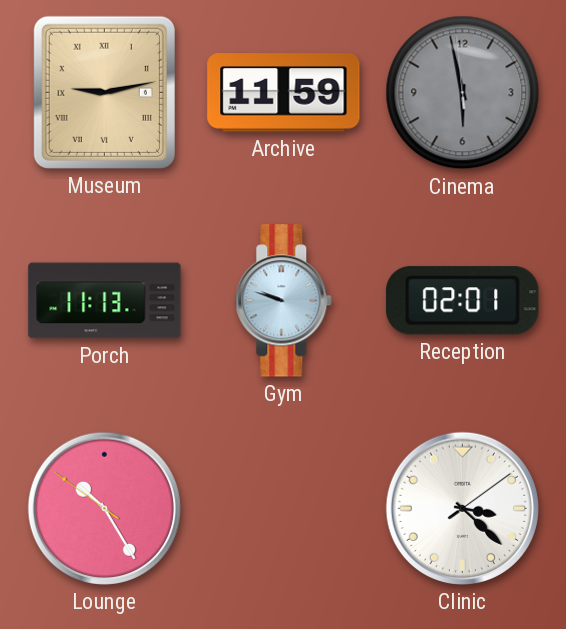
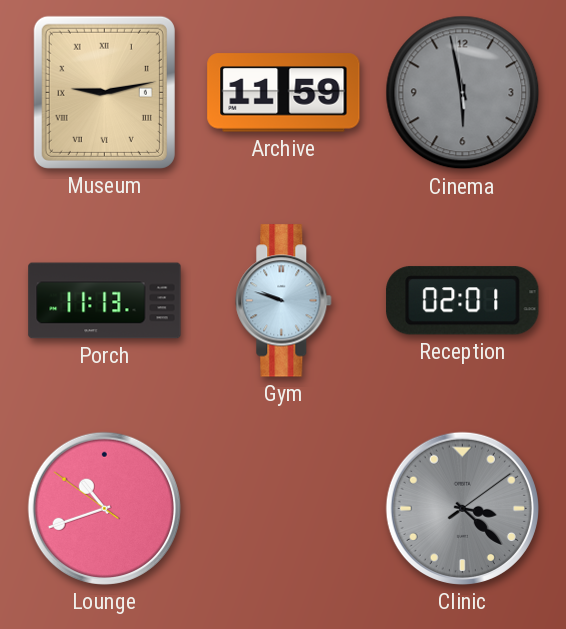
Lounge: 10:24 -> 10:41 (104, 508)
Clinic dial: white -> grey (462, 508)
